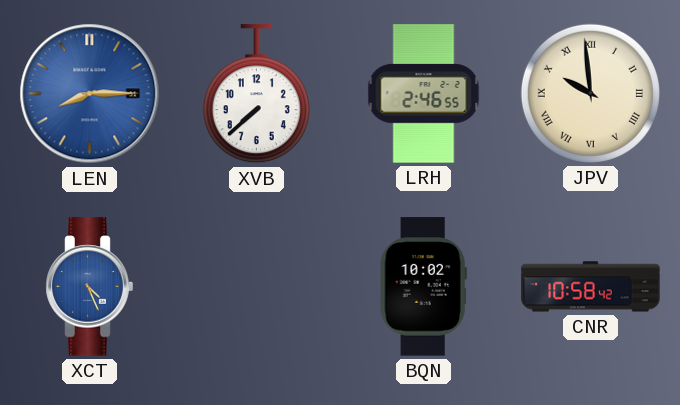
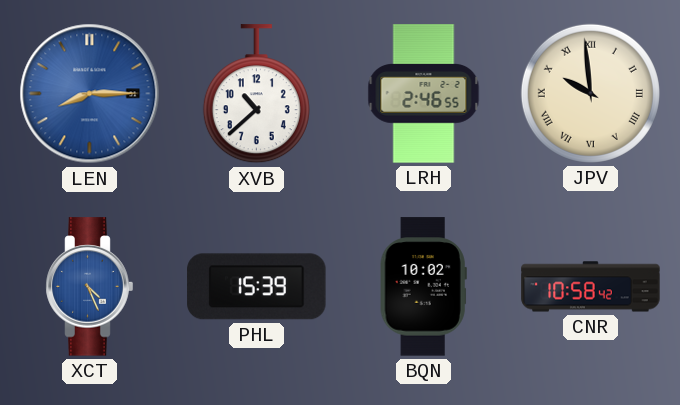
XVB: 7:38 -> 10:38 (256, 94)
PHL: none -> 15:39 (257, 287)
